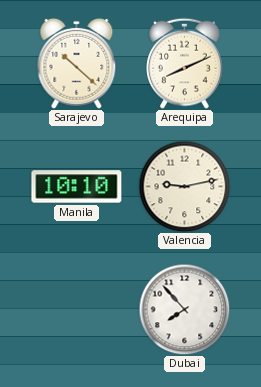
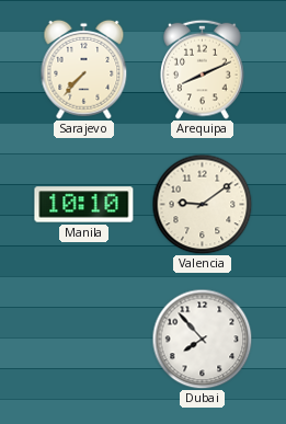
Sarajevo: 10:22 -> 7:37 (84, 69)
Valencia: 9:13 -> 9:09 (202, 204)
